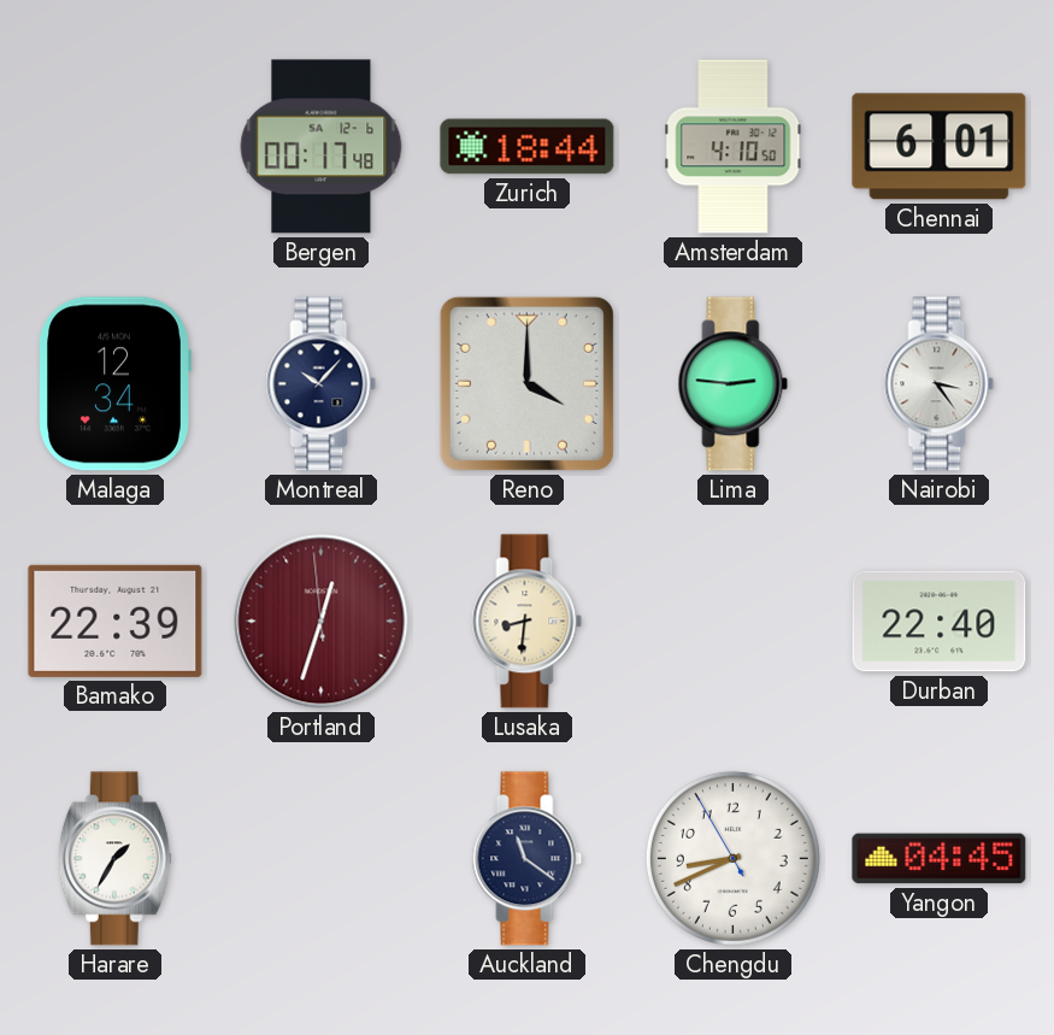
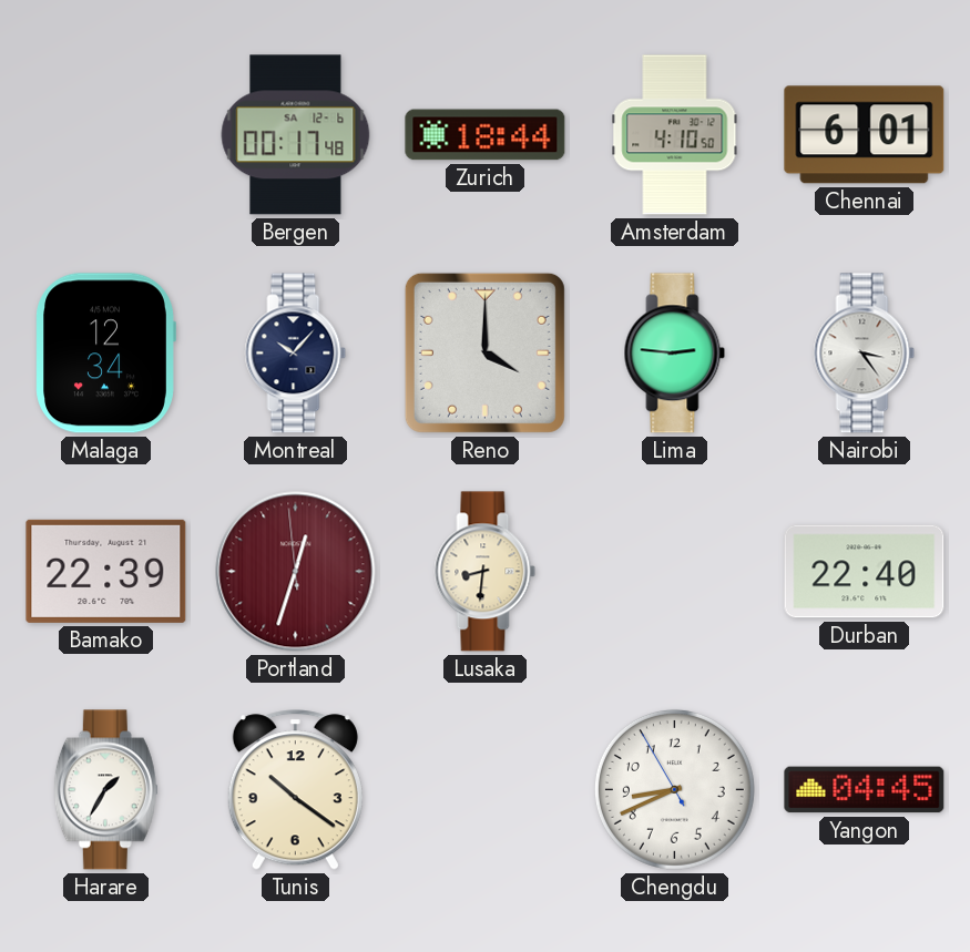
Tunis: none -> 10:21 (295, 790)
Auckland: 11:21 -> none (528, 859)
